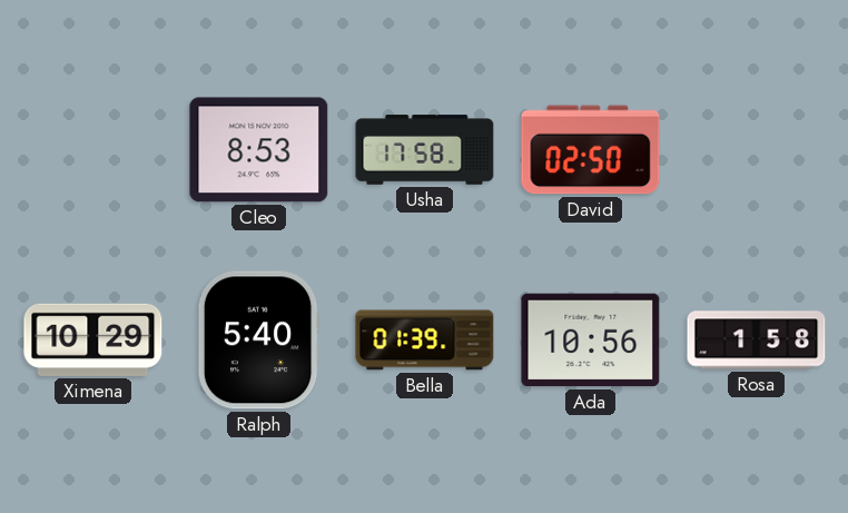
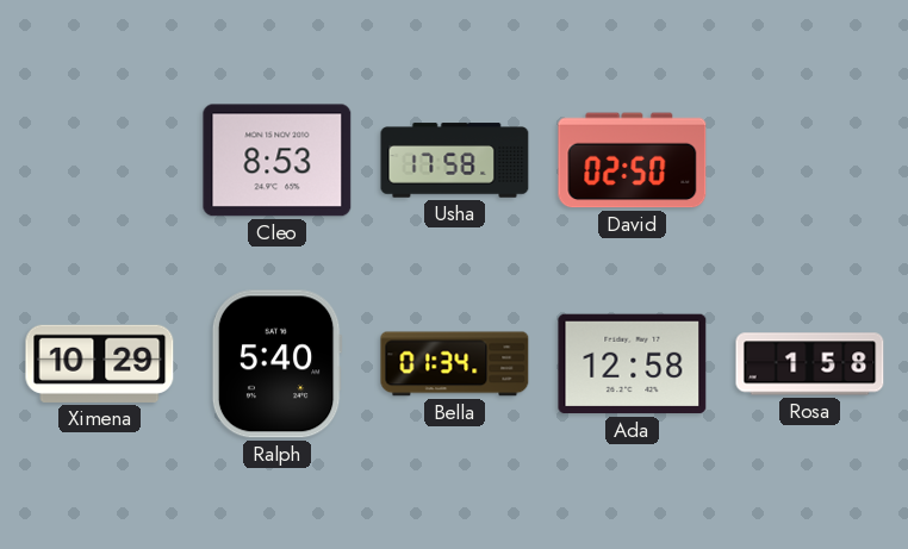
Bella: 01:39 -> 01:34 (455, 364)
Ada: 10:56 -> 12:58 (633, 364)
